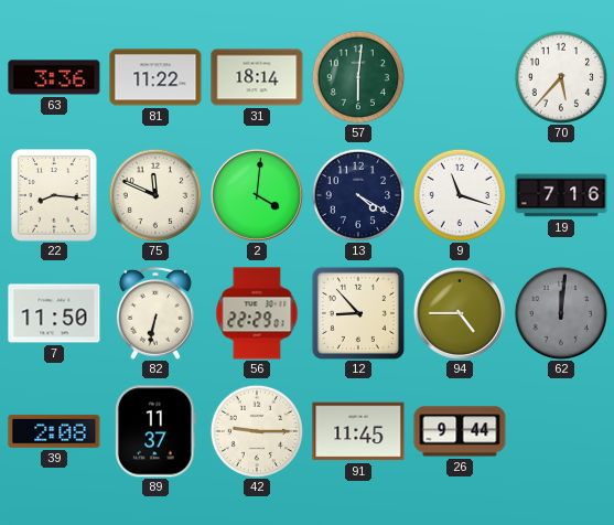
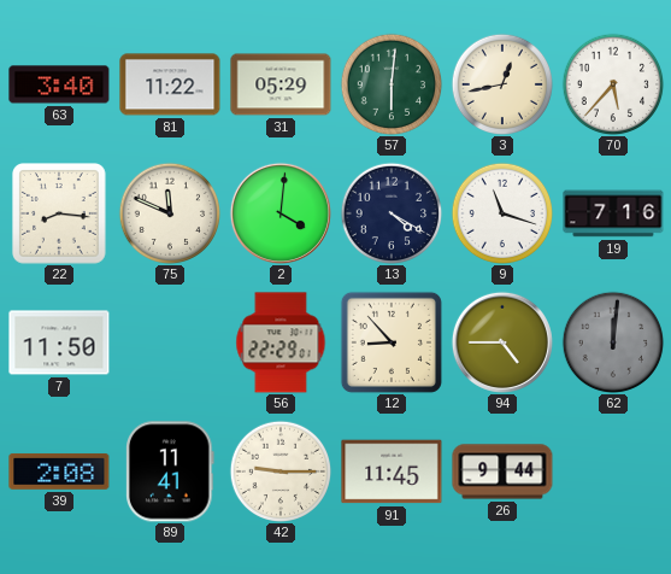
63: 3:36 -> 3:40 (59, 84)
31: 18:14 -> 05:29 (281, 84)
3: none -> 12:43 (502, 84)
82: 6:32 -> none (155, 313)
89: 11:37 -> 11:41 (171, 471)
